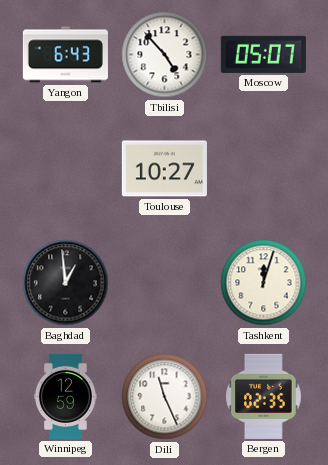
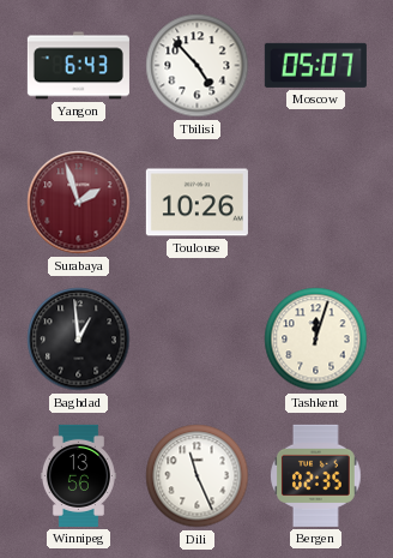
Surabaya: none -> 1:57 (79, 203)
Toulouse: 10:27 -> 10:26 (196, 203)
Winnipeg: 12:59 -> 13:56 (78, 475)
